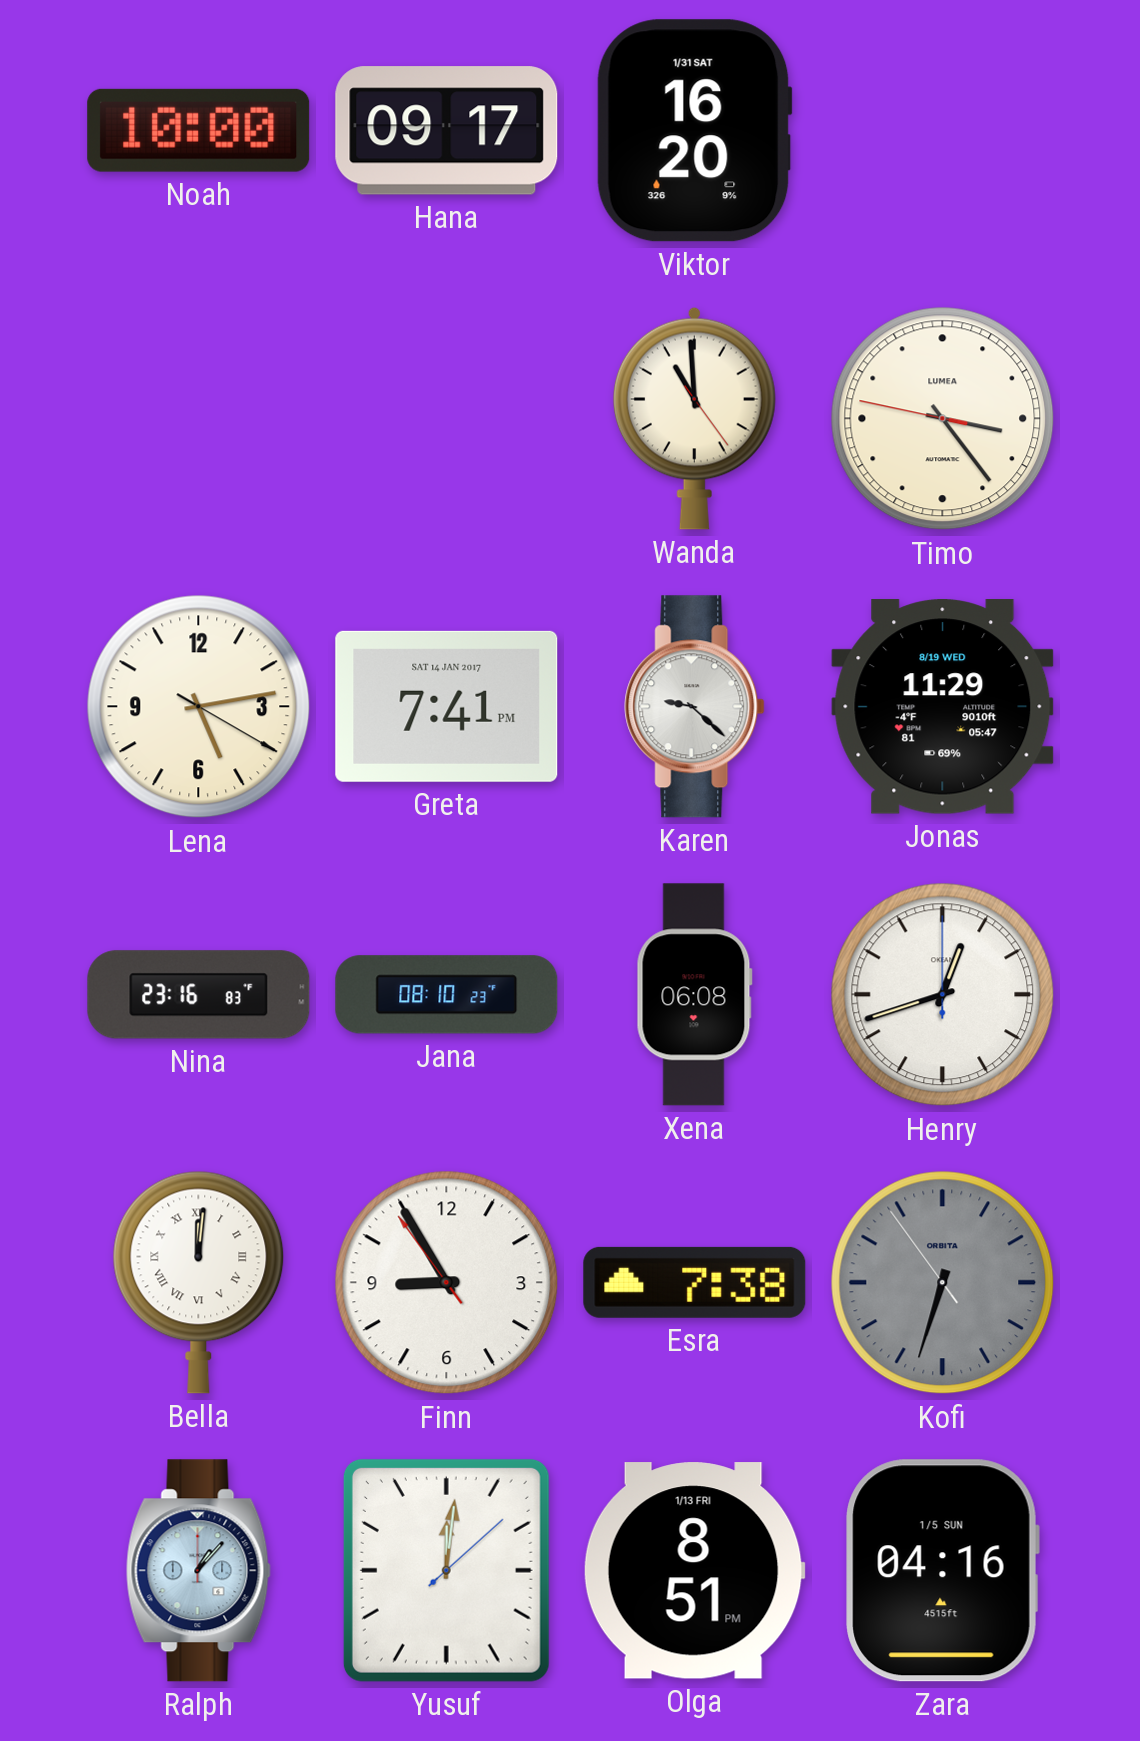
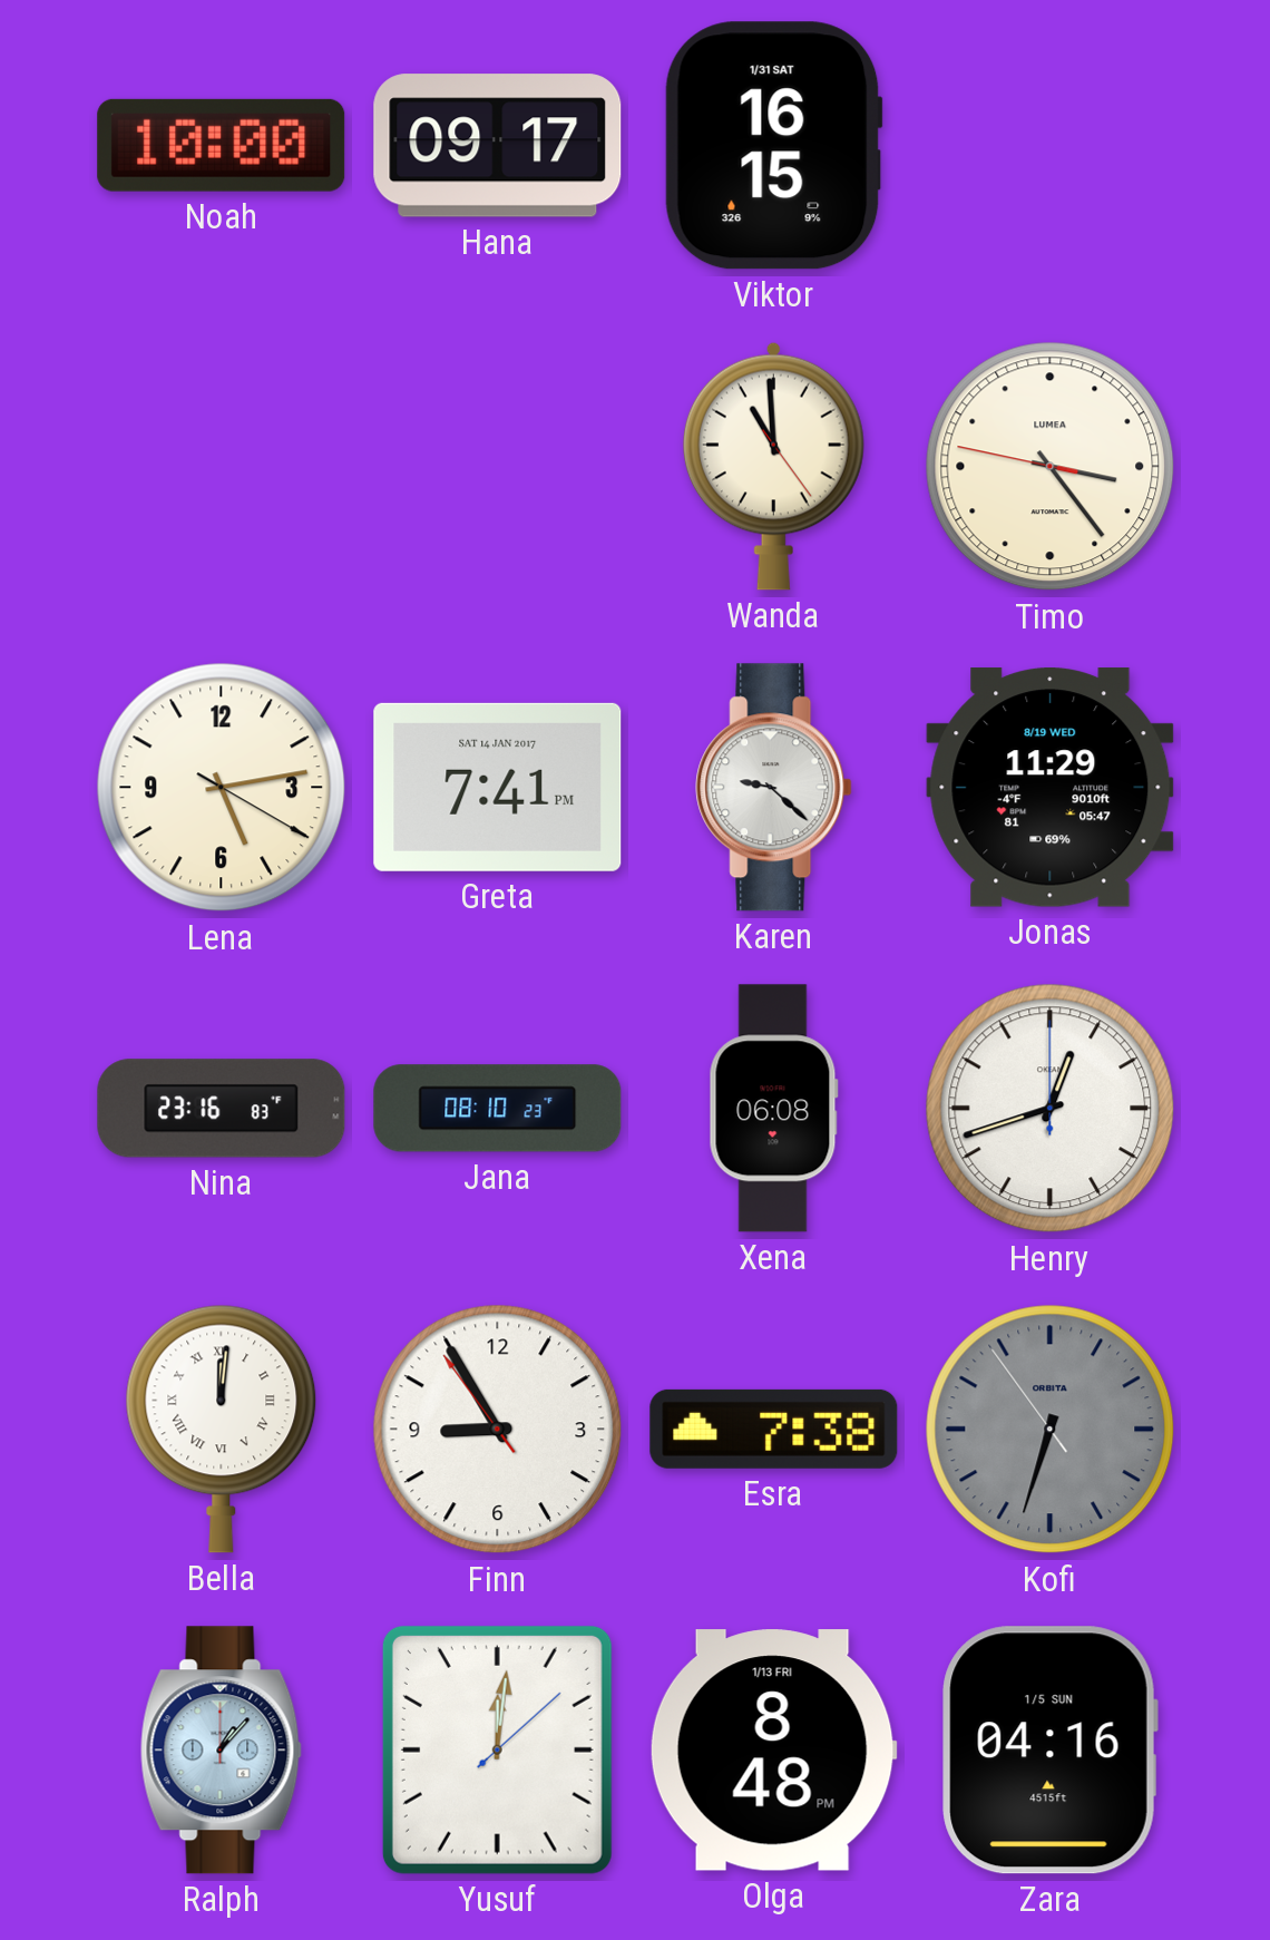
Viktor: 16:20 -> 16:15 (773, 146)
Olga: 8:51 -> 8:48 (773, 1751)
